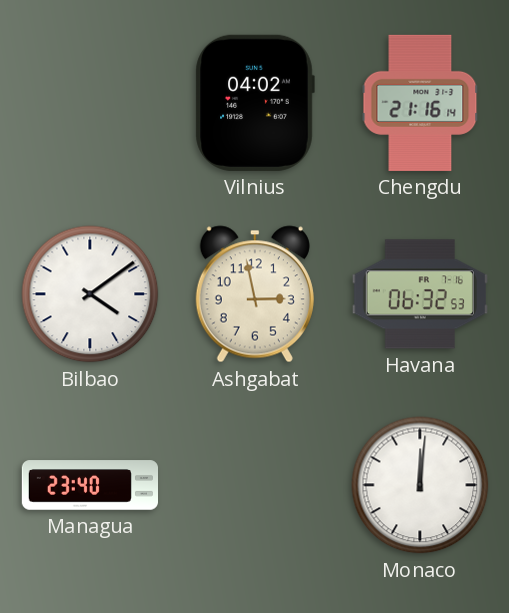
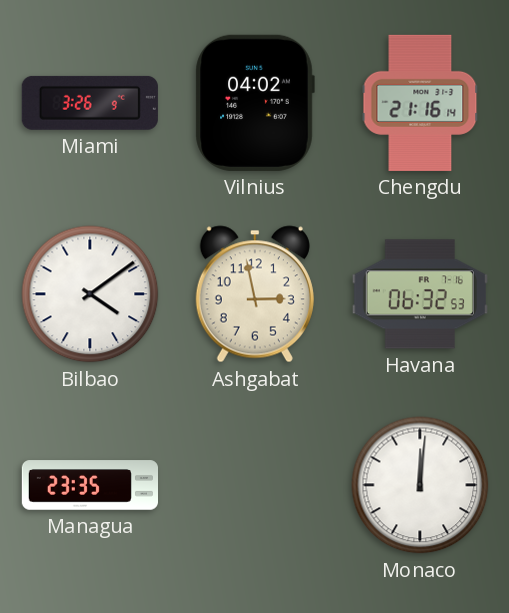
Miami: none -> 3:26 (90, 103)
Managua: 23:40 -> 23:35 (89, 485)
